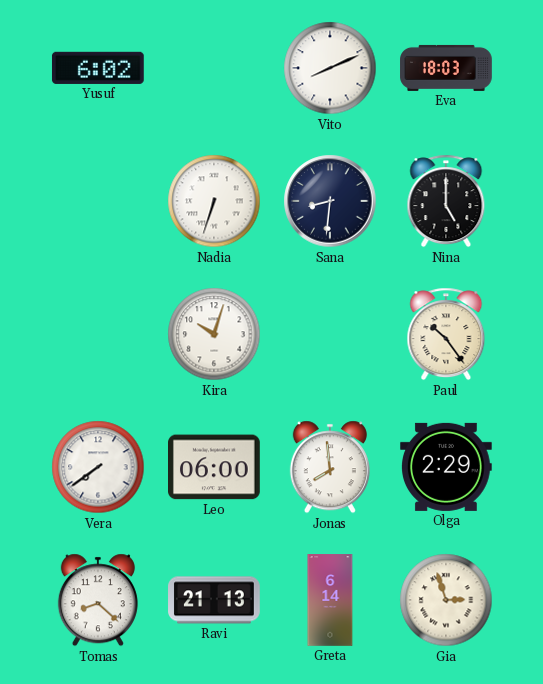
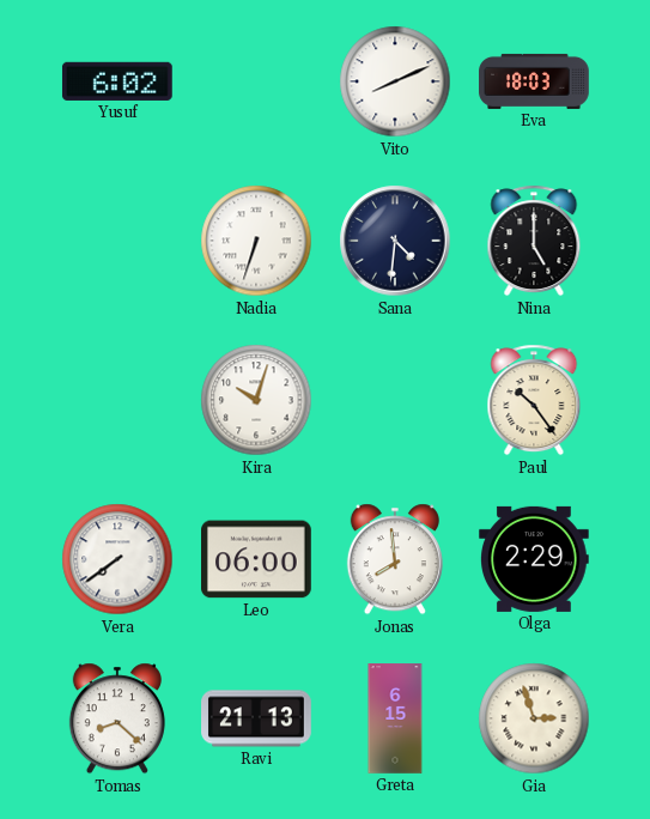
Sana: 8:31 -> 4:31 (395, 241)
Greta: 6:14 -> 6:15 (395, 718)
